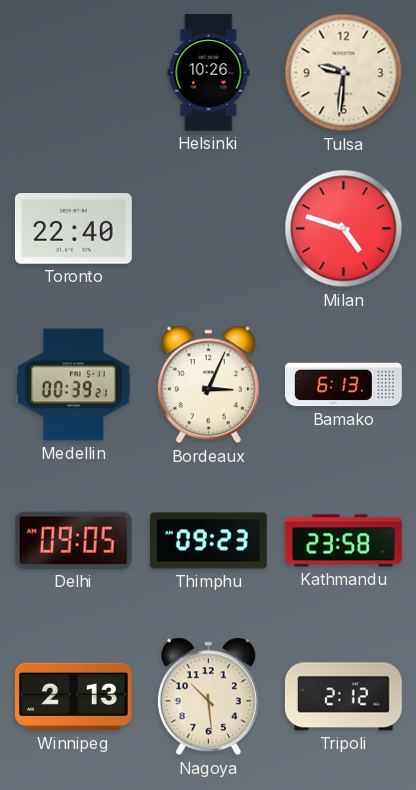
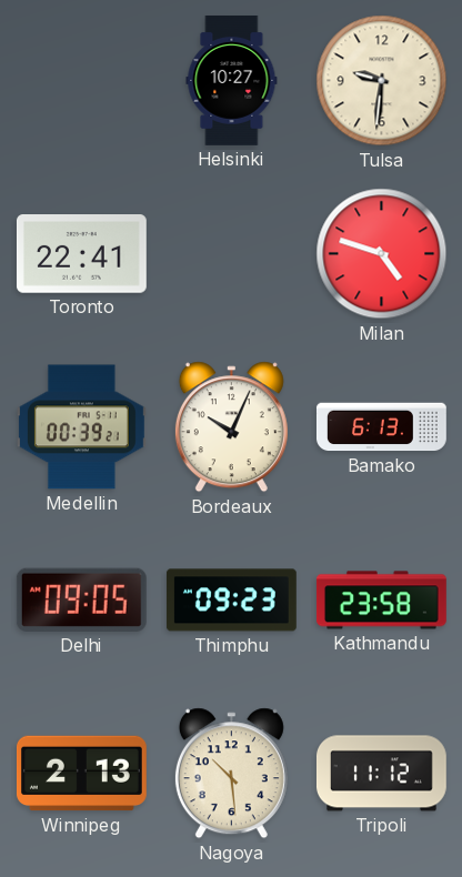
Helsinki: 10:26 -> 10:27 (232, 80)
Toronto: 22:40 -> 22:41 (81, 254)
Bordeaux: 3:04 -> 10:04 (231, 427)
Tripoli: 2:12 -> 11:12 (381, 774)
